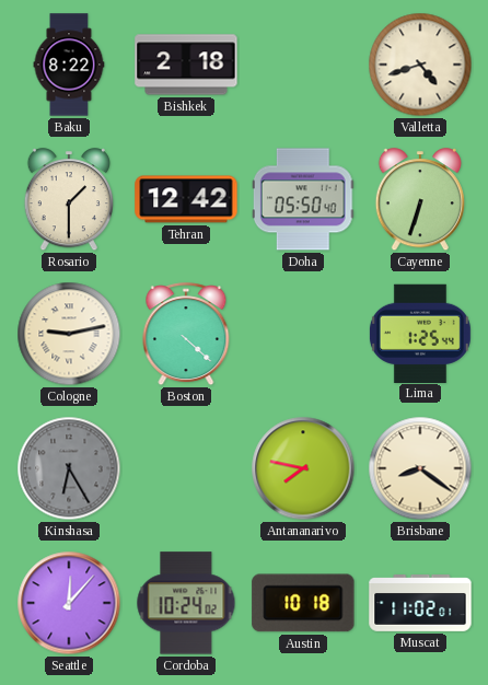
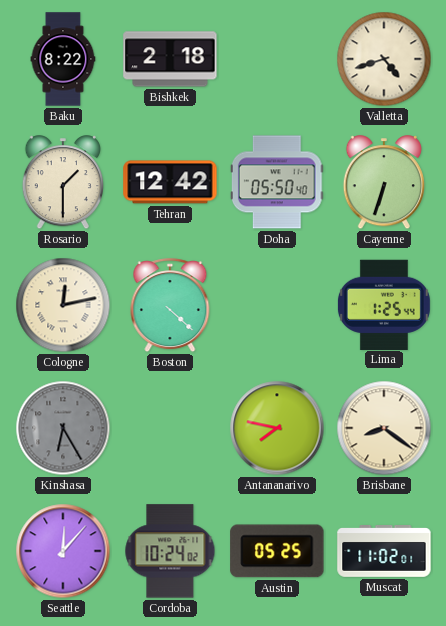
Cologne: 9:13 -> 12:13 (63, 305)
Austin: 10:18 -> 05:25 (277, 551)
